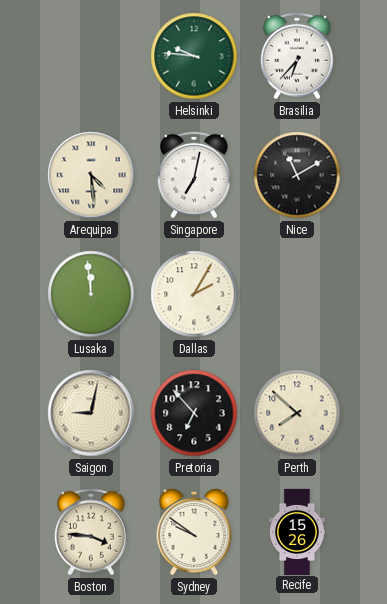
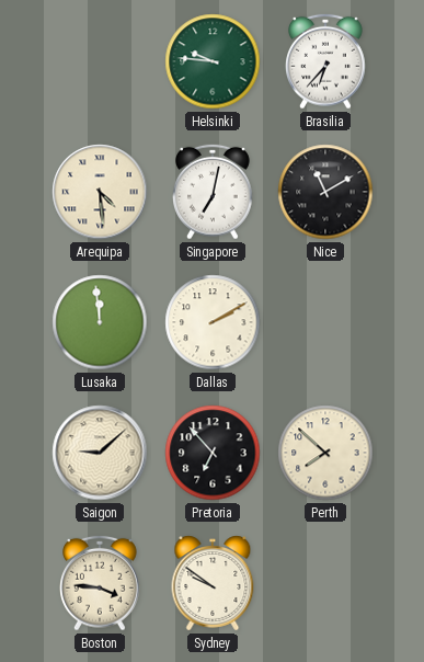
Dallas: 2:05 -> 2:10 (213, 322)
Saigon: 9:02 -> 9:08 (100, 453)
Recife: 15:26 -> none (297, 531)
